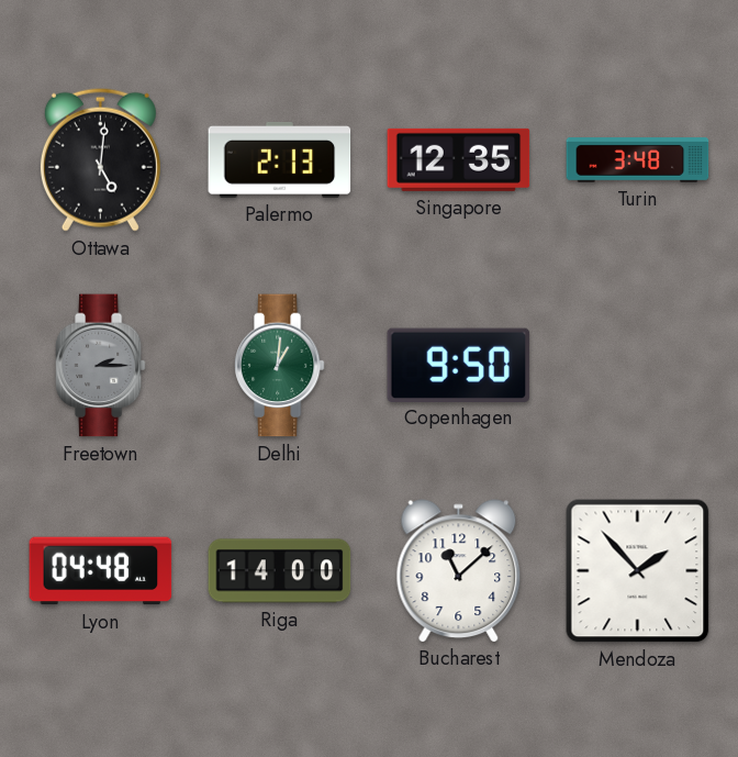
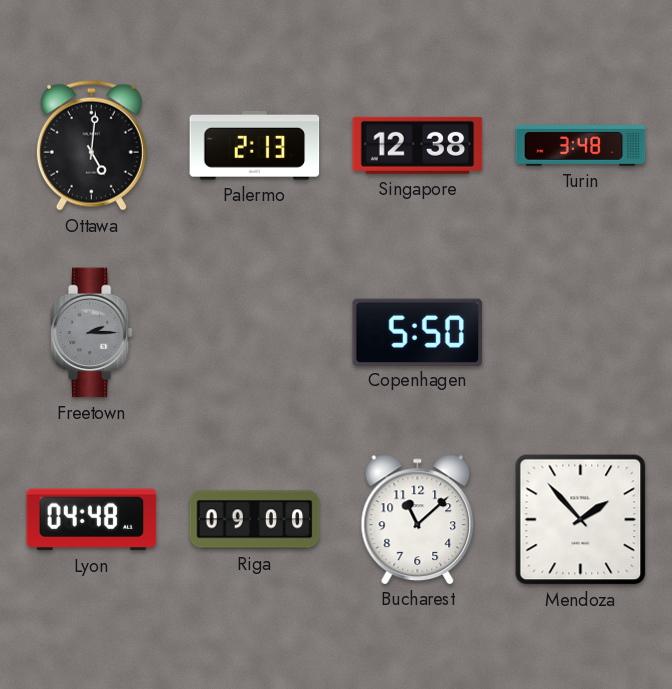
Singapore: 12:35 -> 12:38 (418, 145)
Delhi: 1:01 -> none (279, 366)
Copenhagen: 9:50 -> 5:50 (418, 332)
Riga: 14:00 -> 09:00 (255, 520)
